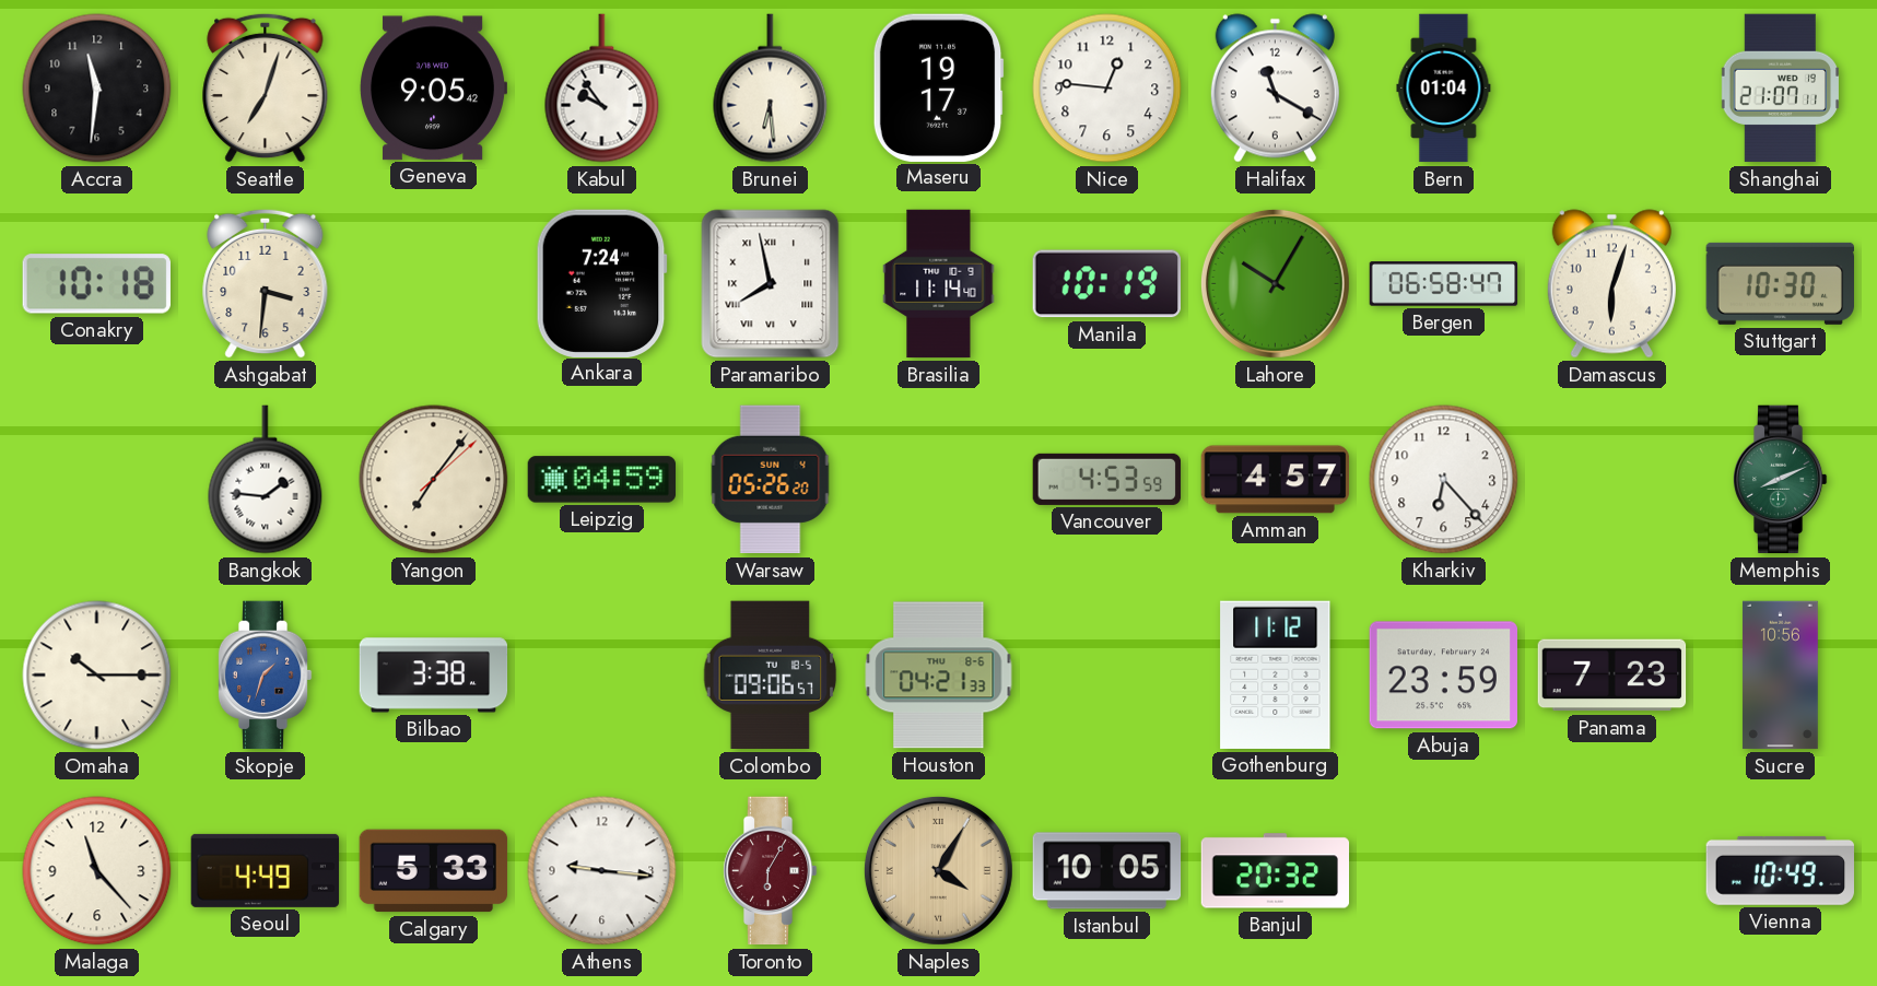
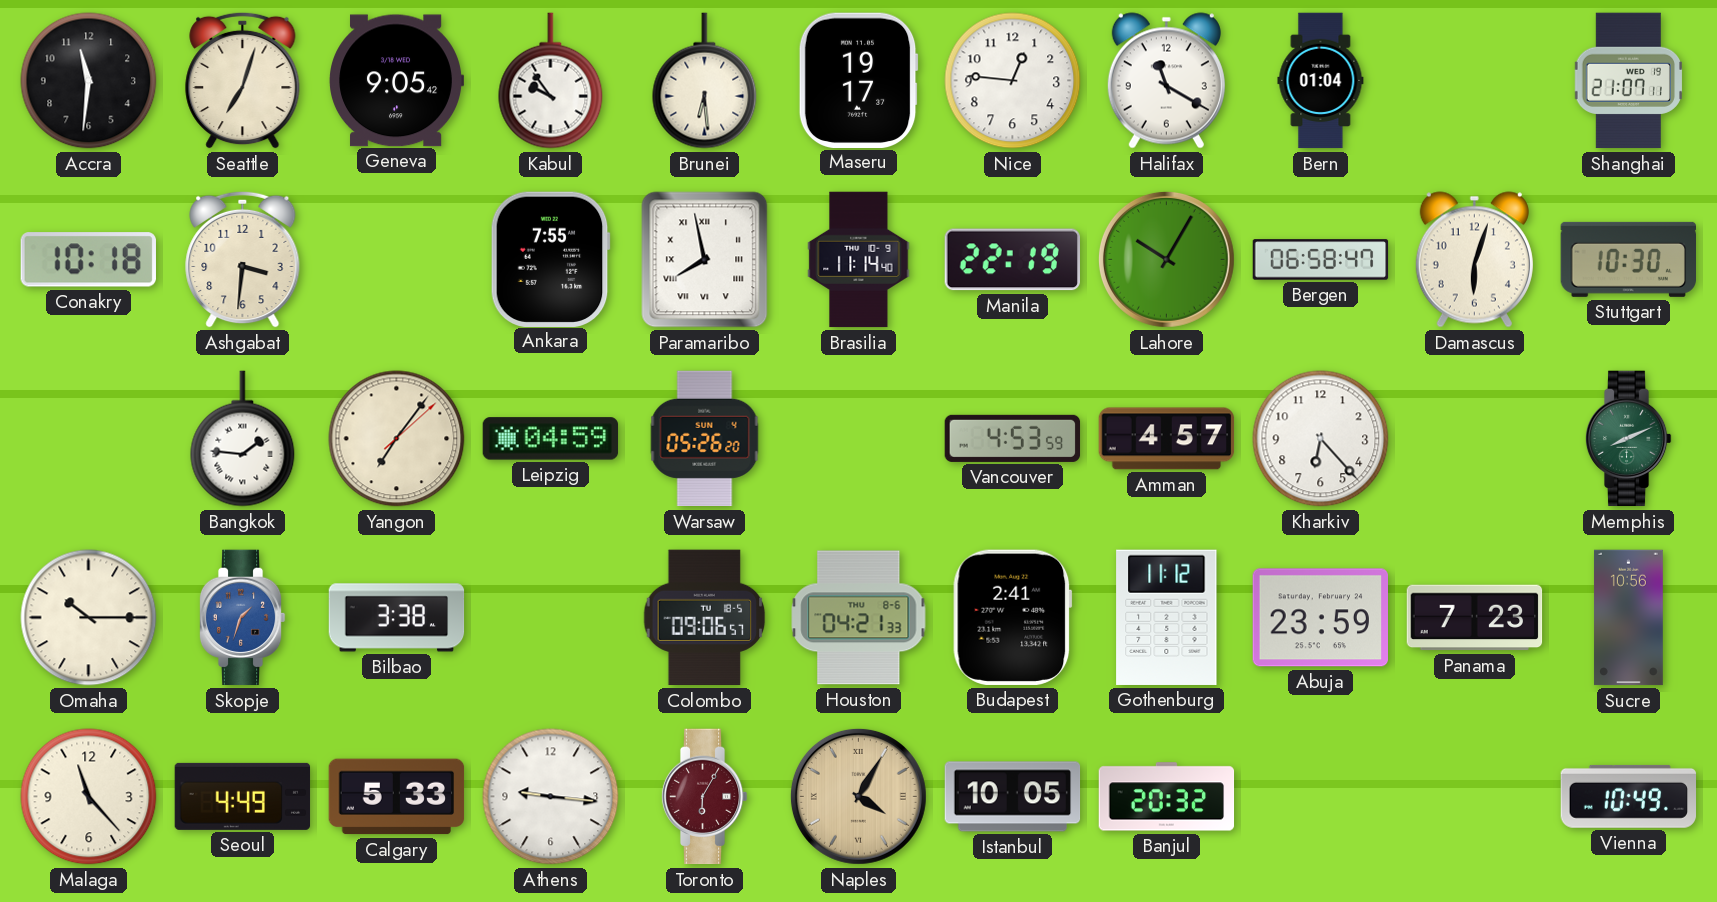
Ankara: 7:24 -> 7:55 (550, 259)
Manila: 10:19 -> 22:19 (1012, 260)
Budapest: none -> 2:41 (1013, 617)
